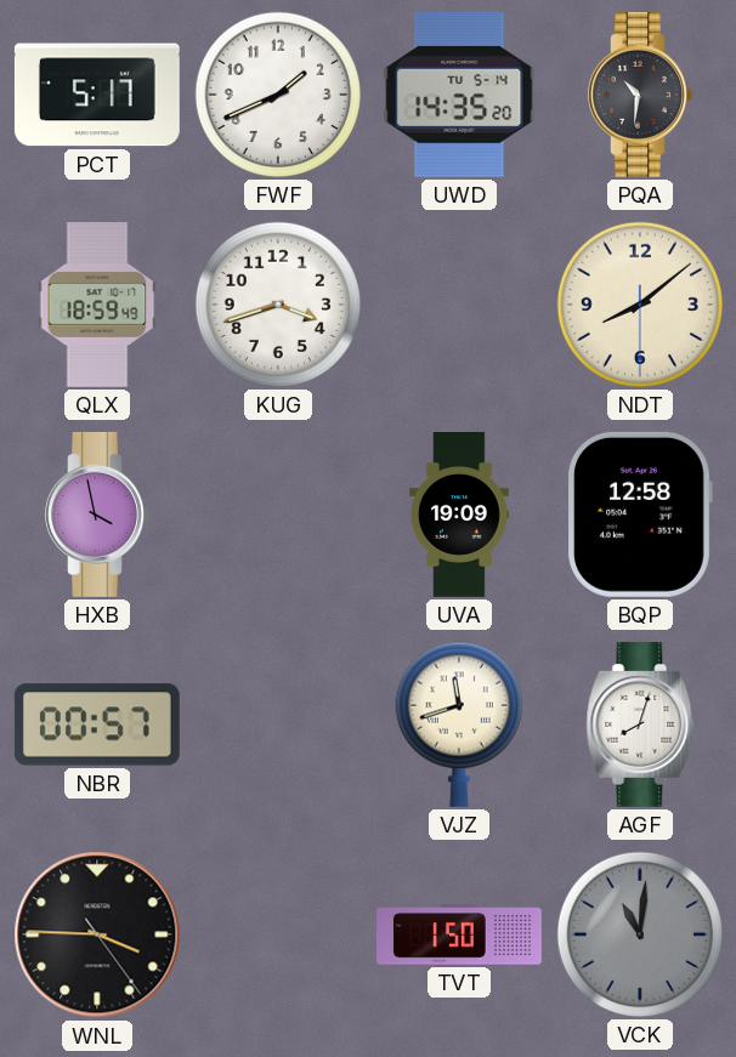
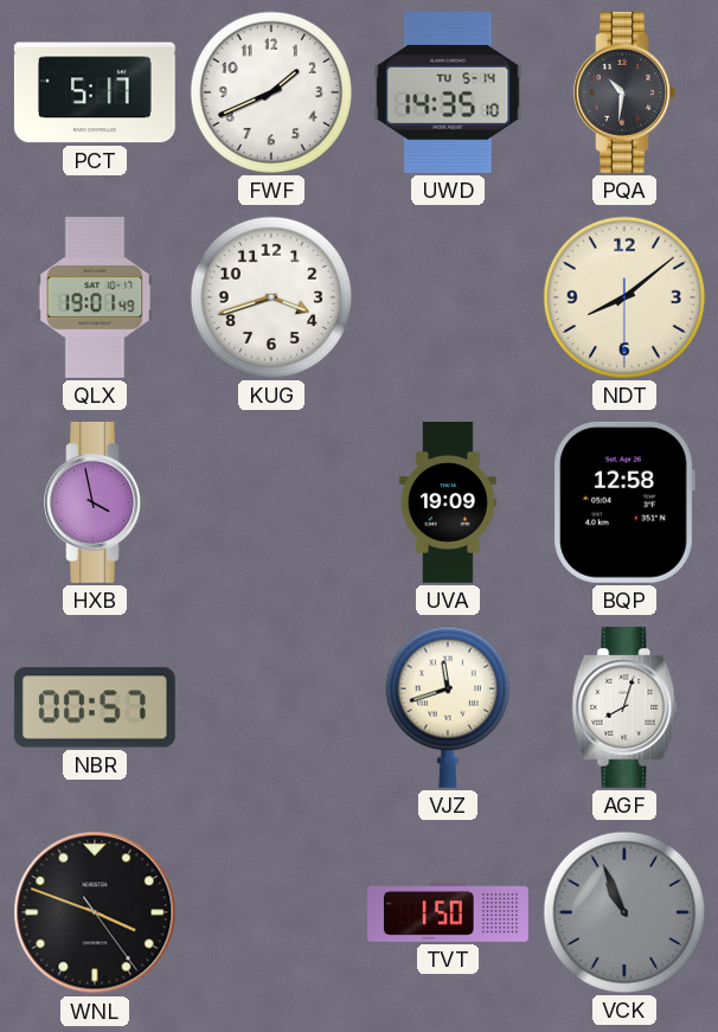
UWD: 14:35:20 -> 14:35:10 (448, 92)
QLX: 18:59 -> 19:01 (95, 299)
WNL: 3:45 -> 3:48 (95, 912)
VCK: 11:01 -> 10:56 (624, 912)
